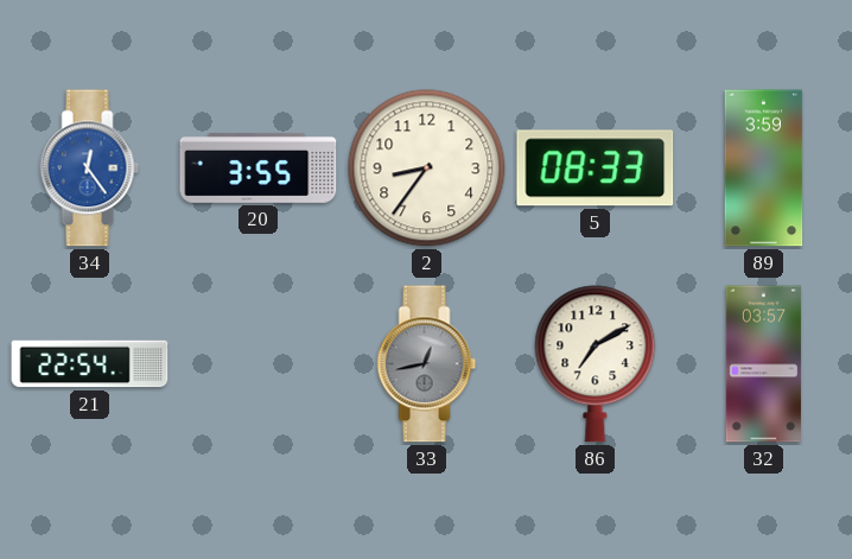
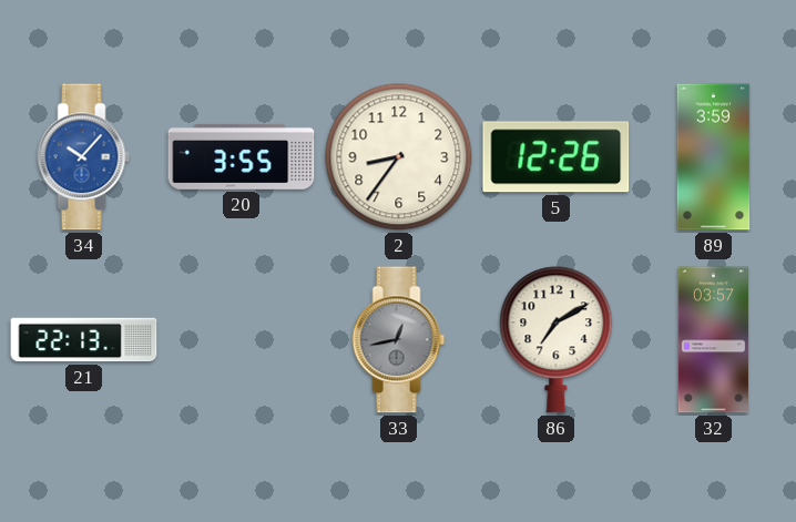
34: 12:24 -> 10:07 (84, 157)
5: 08:33 -> 12:26 (557, 157)
21: 22:54 -> 22:13 (84, 340)
